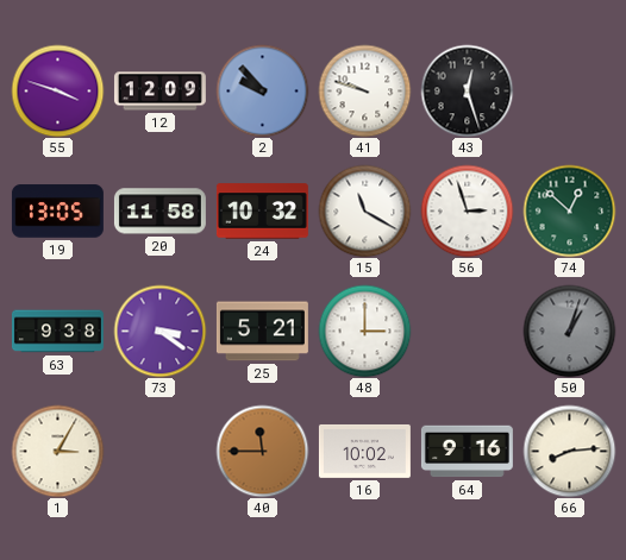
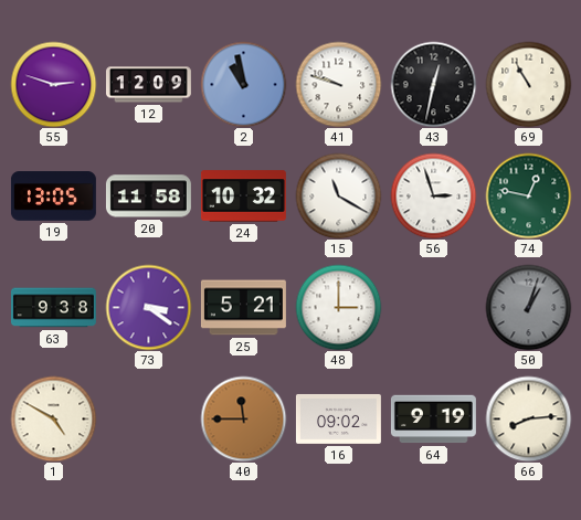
55: 3:48 -> 2:48 (53, 84)
2: 9:53 -> 10:58 (243, 84)
43: 12:27 -> 12:32 (433, 84)
69: none -> 10:55 (528, 84)
74: 12:52 -> 12:47 (528, 195)
1: 3:05 -> 4:50 (53, 418)
16: 10:02 -> 09:02 (338, 418)
64: 9:16 -> 9:19 (433, 420)
